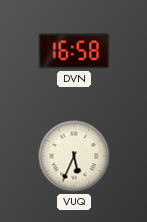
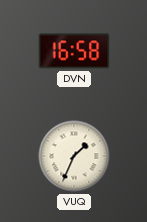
VUQ: 5:34 -> 1:34 (74, 156)
